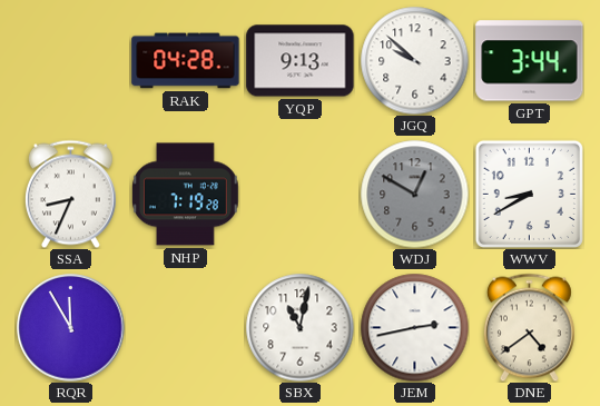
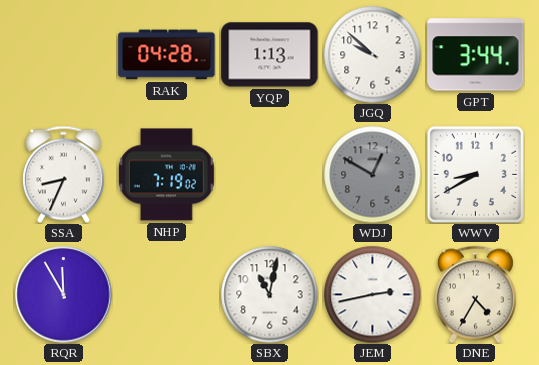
YQP: 9:13 -> 1:13 (270, 55)
NHP: 7:19:28 -> 7:19:02 (166, 175)
DNE: 4:39 -> 4:35 (475, 294)
